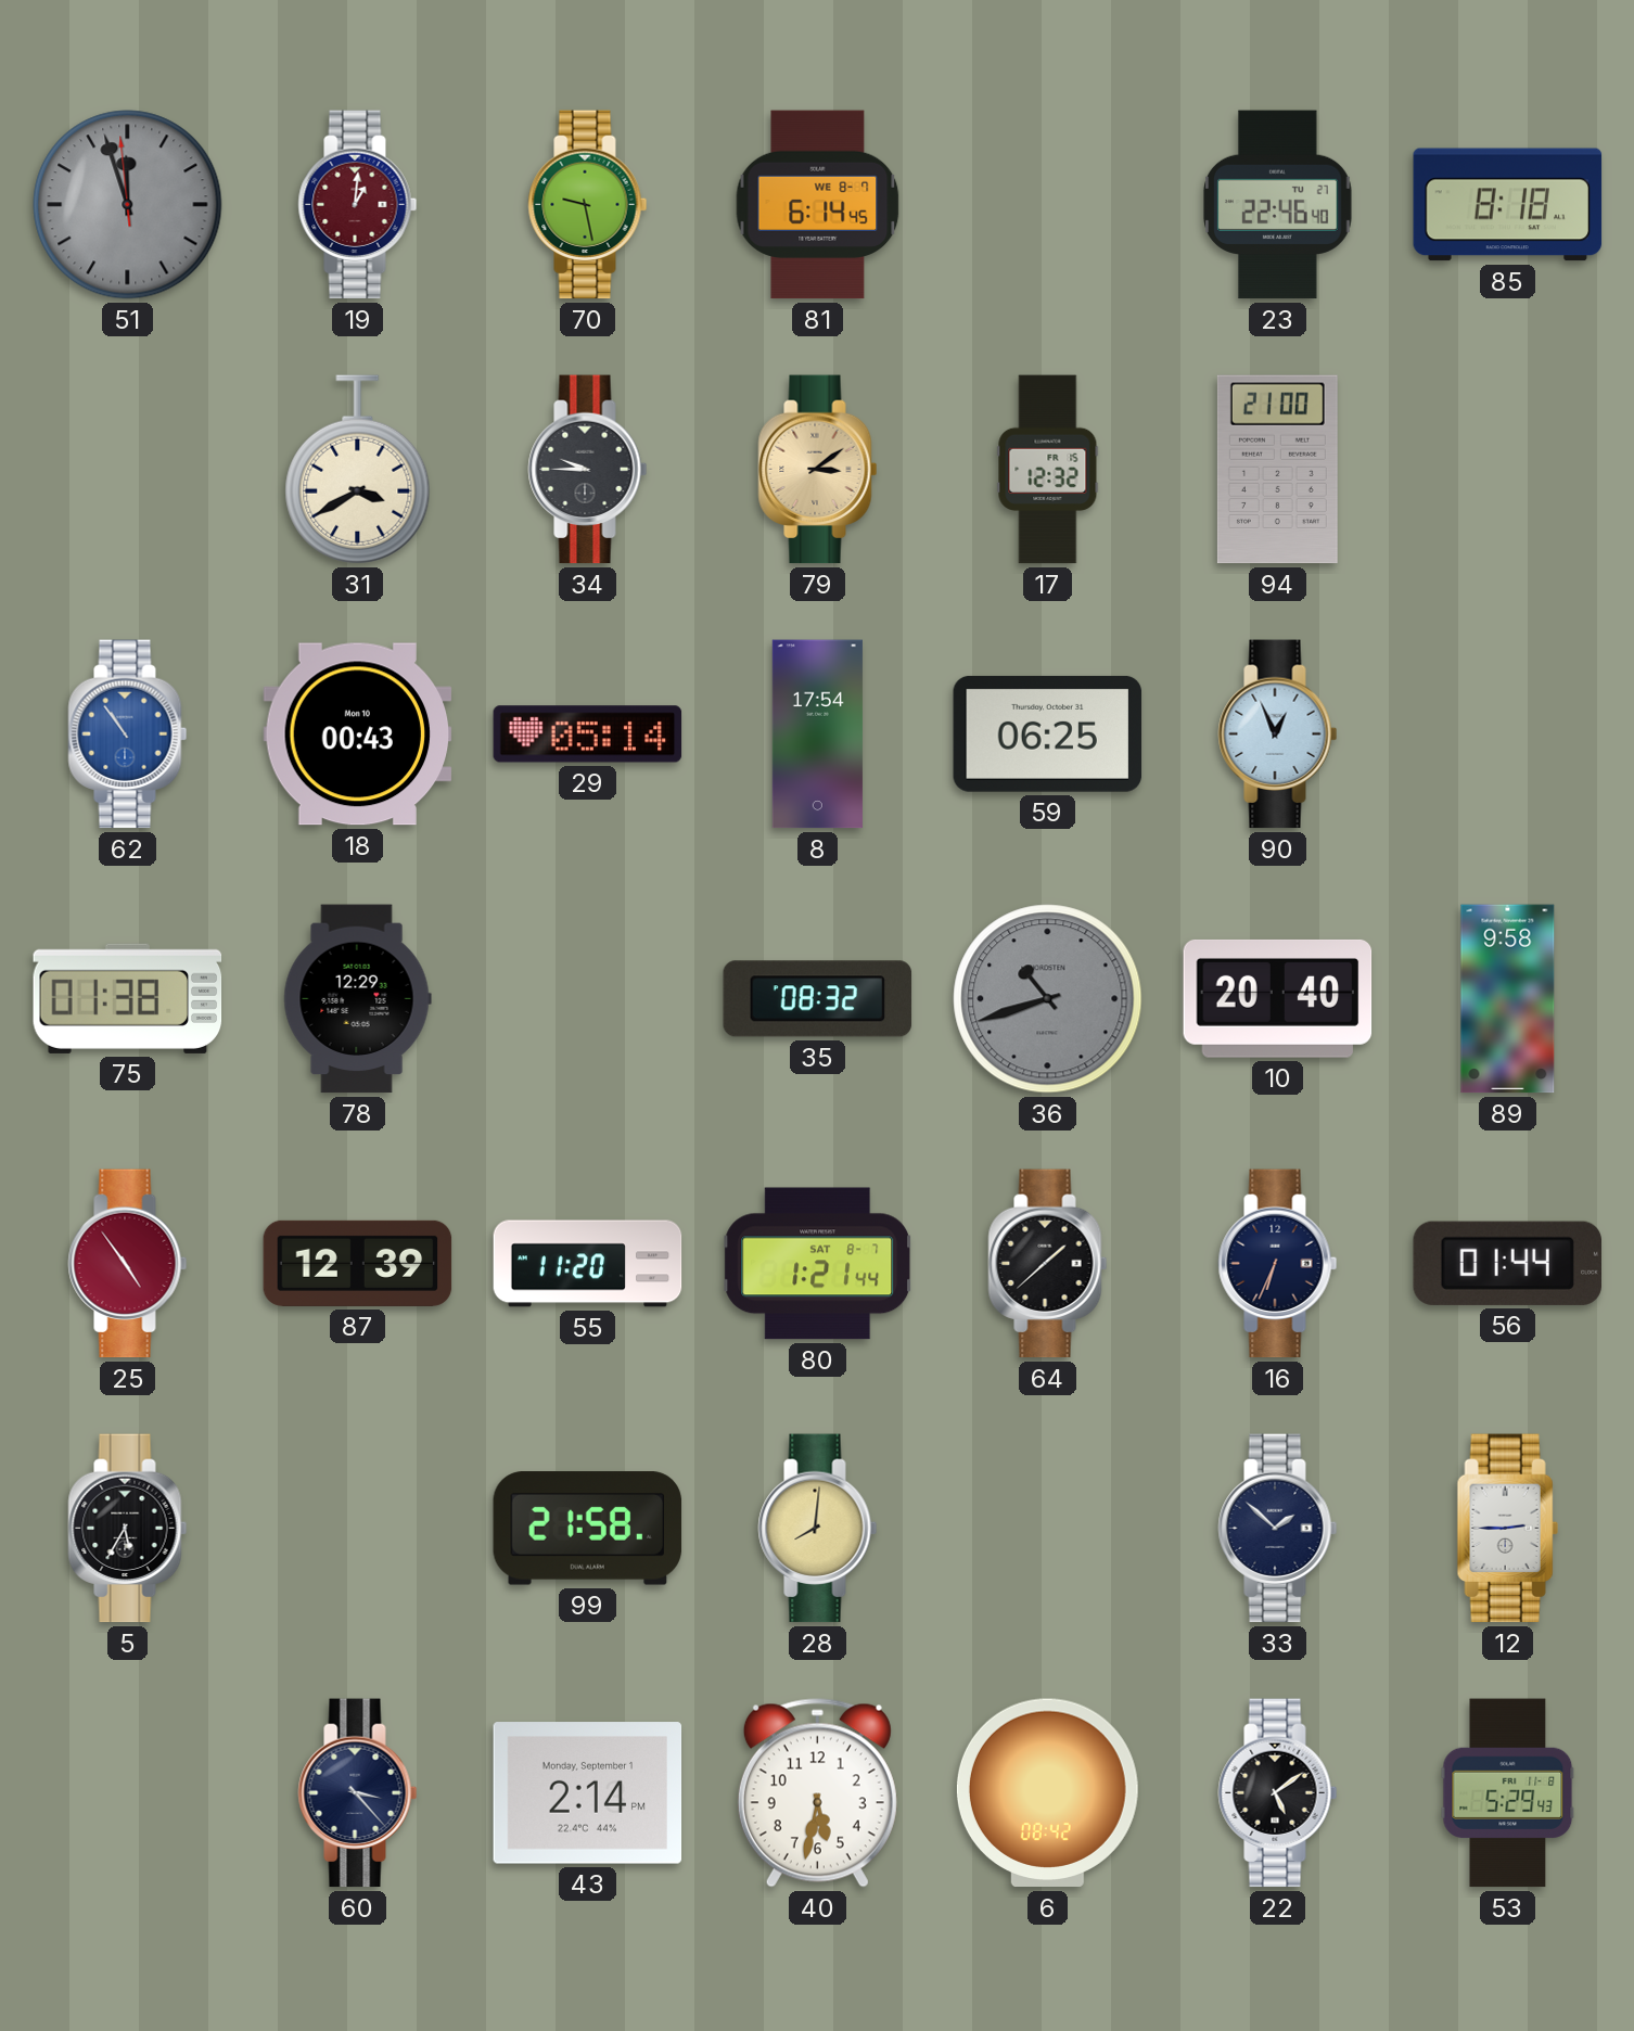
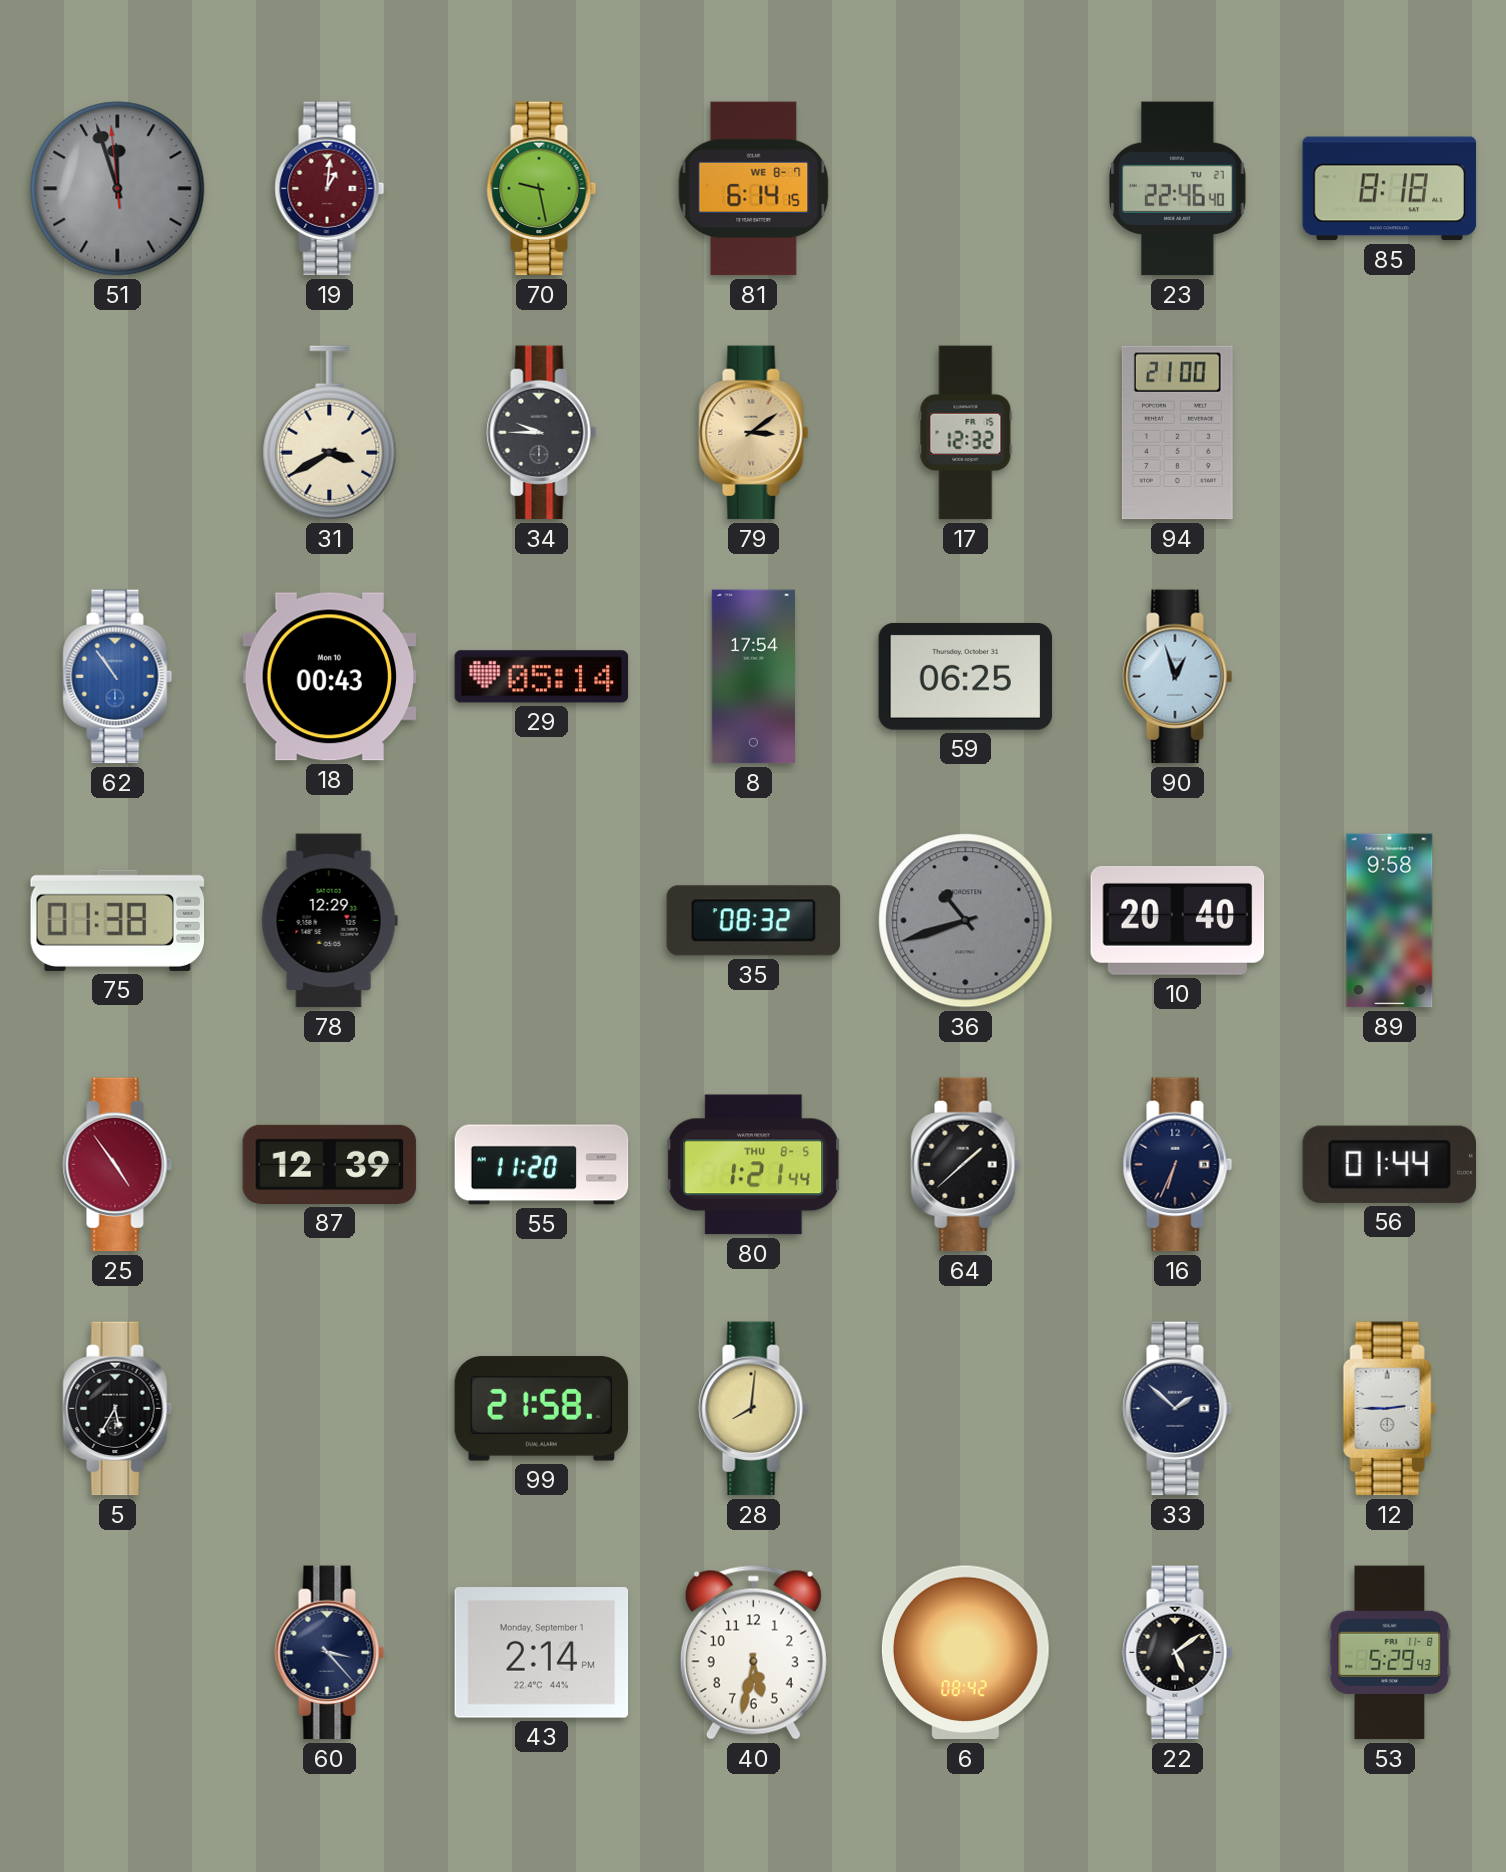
81: 6:14:45 -> 6:14:15 (754, 189)
90: 12:56 -> 12:57 (1178, 677)
80 date: SAT 8-7 -> THU 8-5 (754, 1165)
